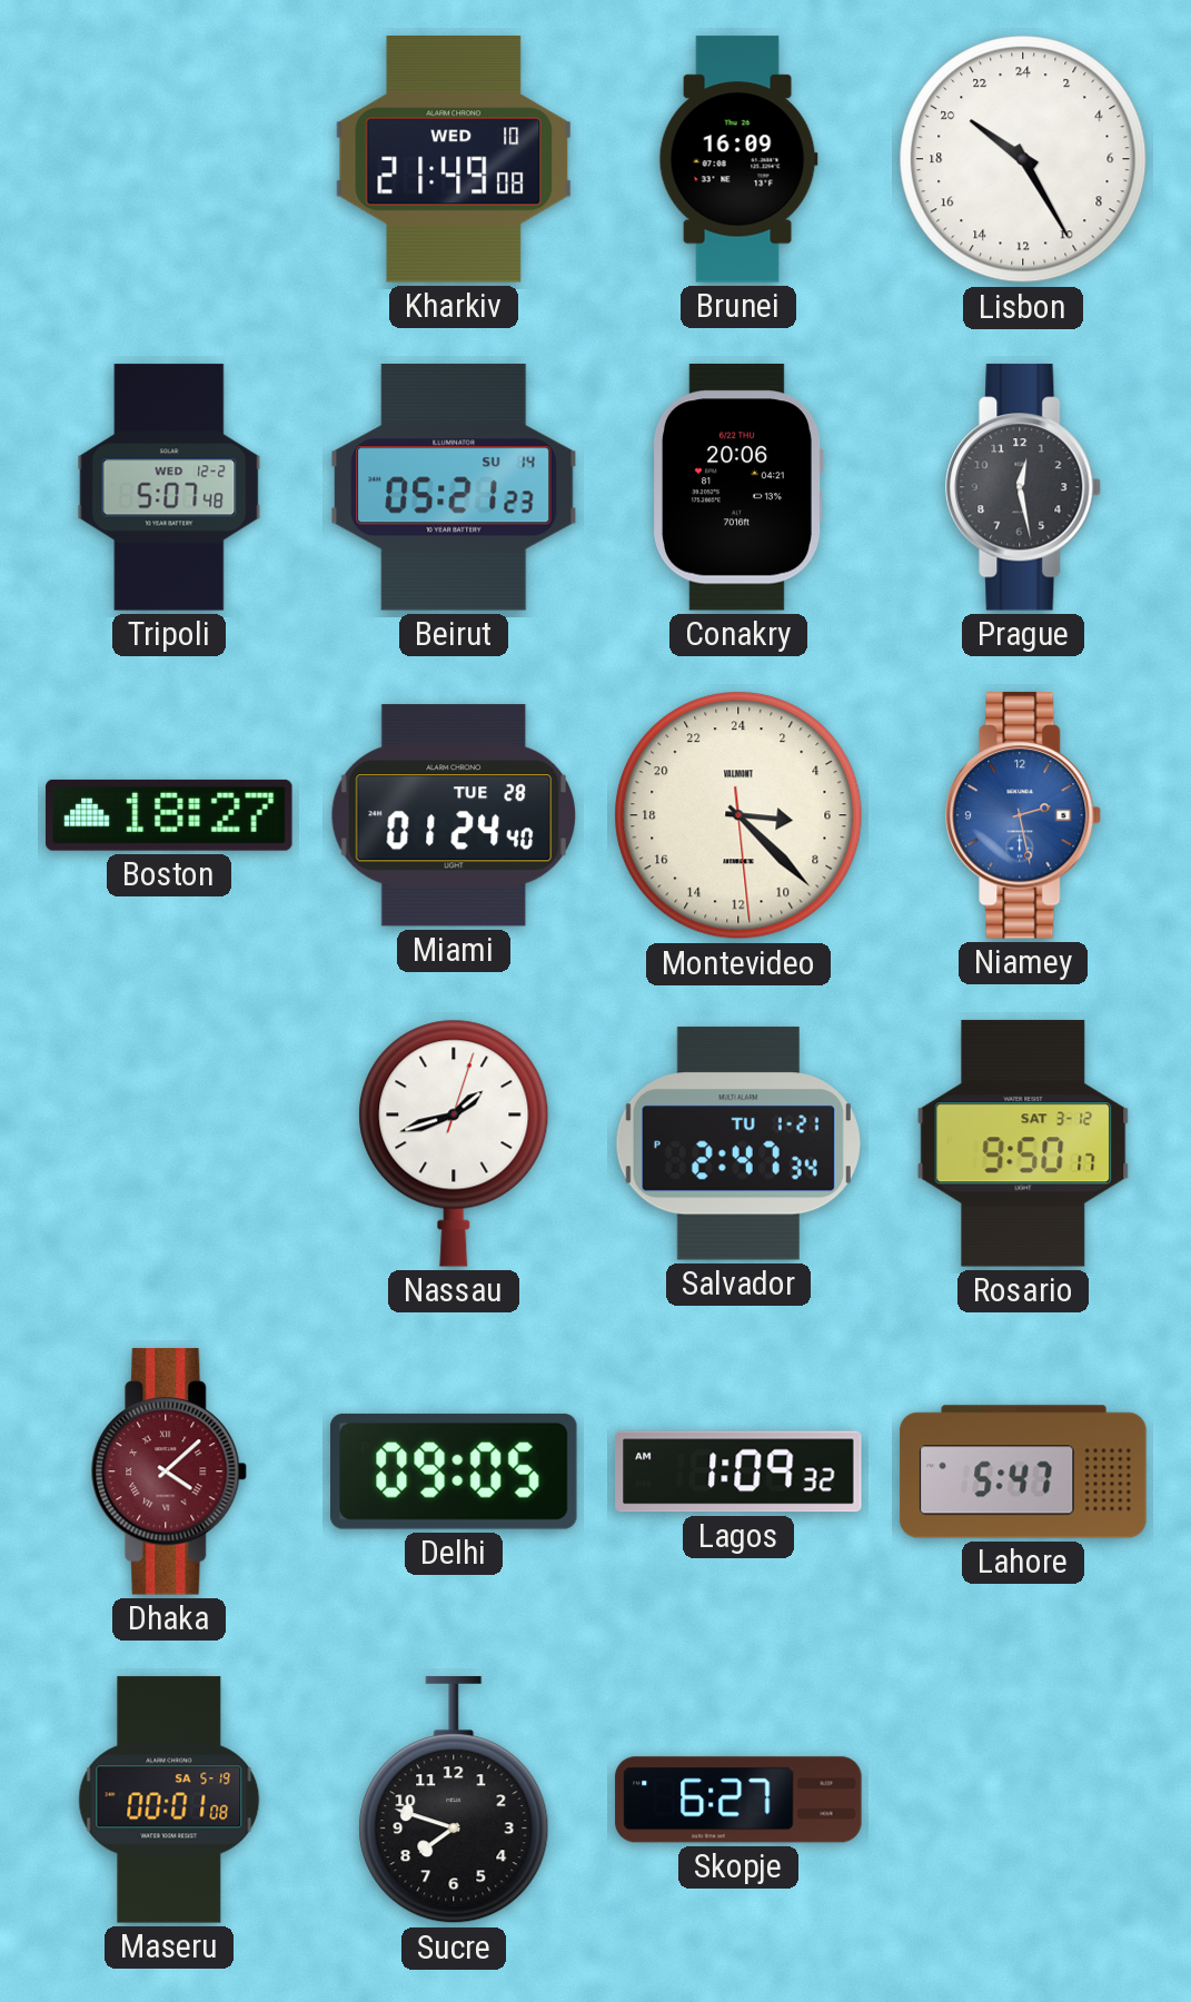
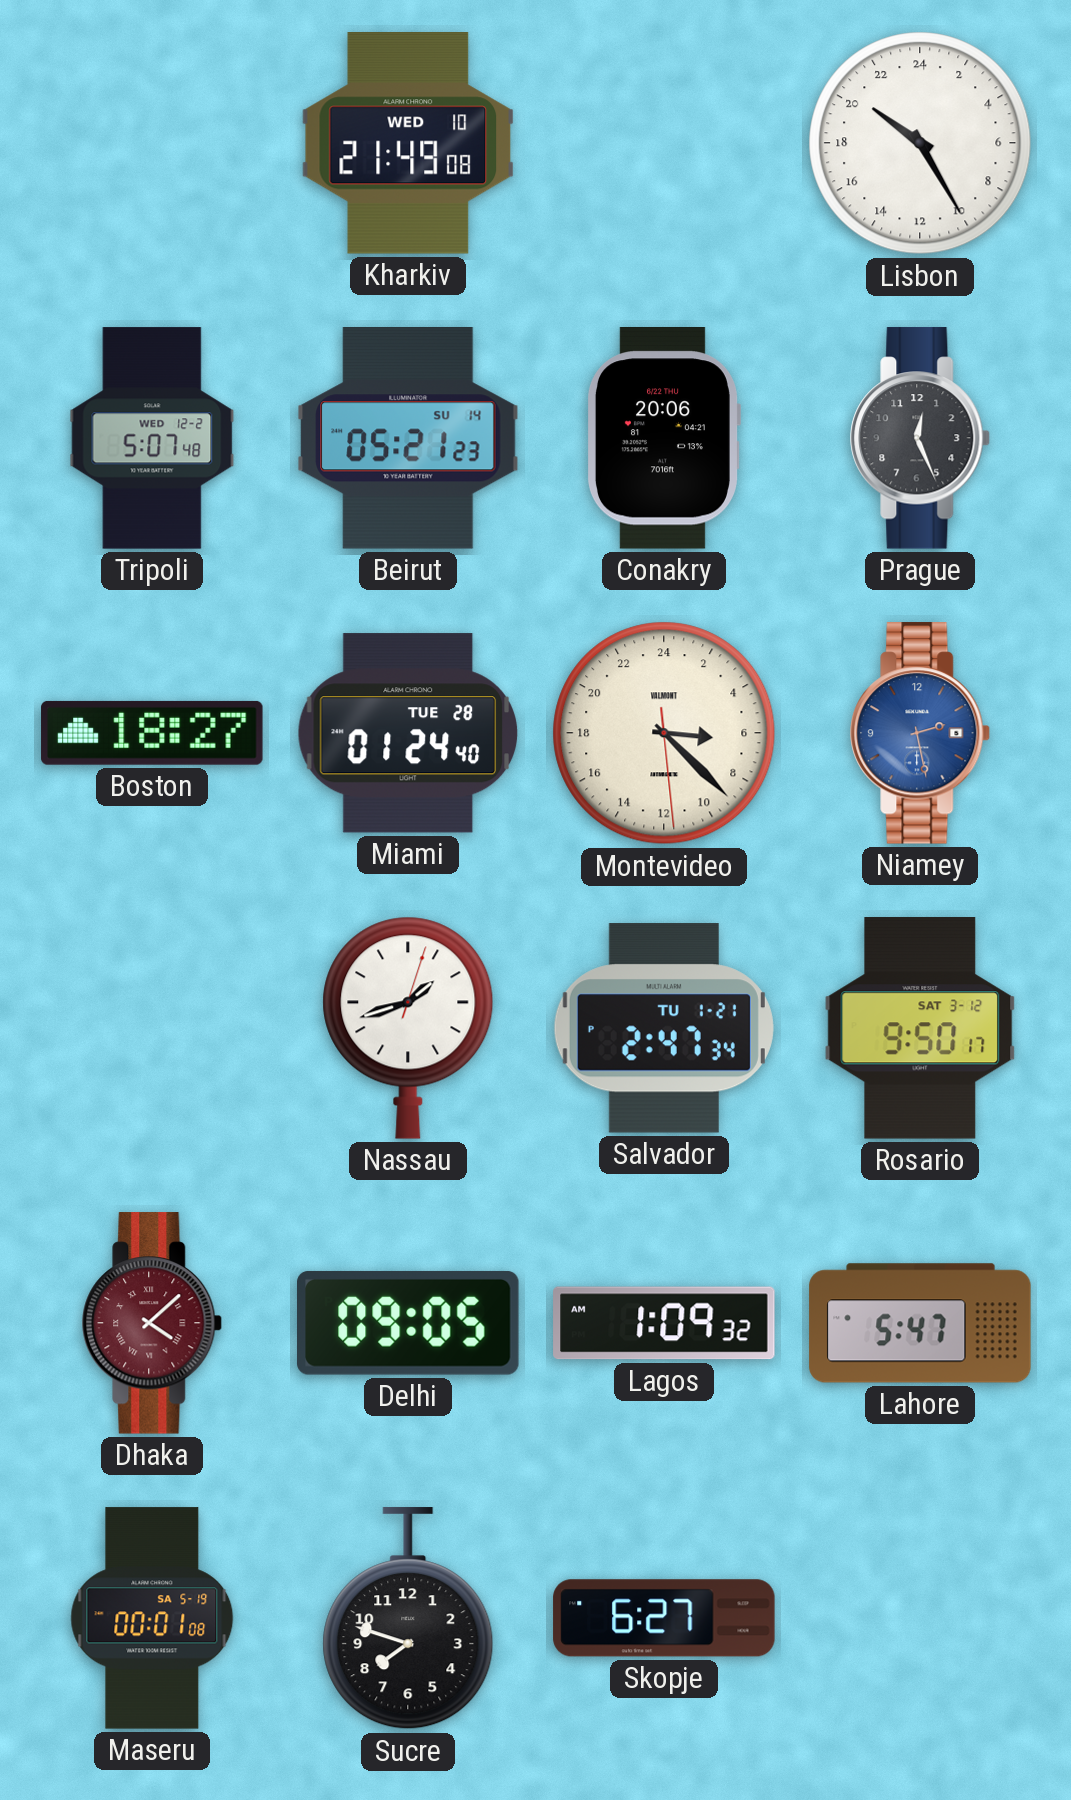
Brunei: 16:09 -> none (738, 159)
Prague: 12:28 -> 12:26 (921, 438)
